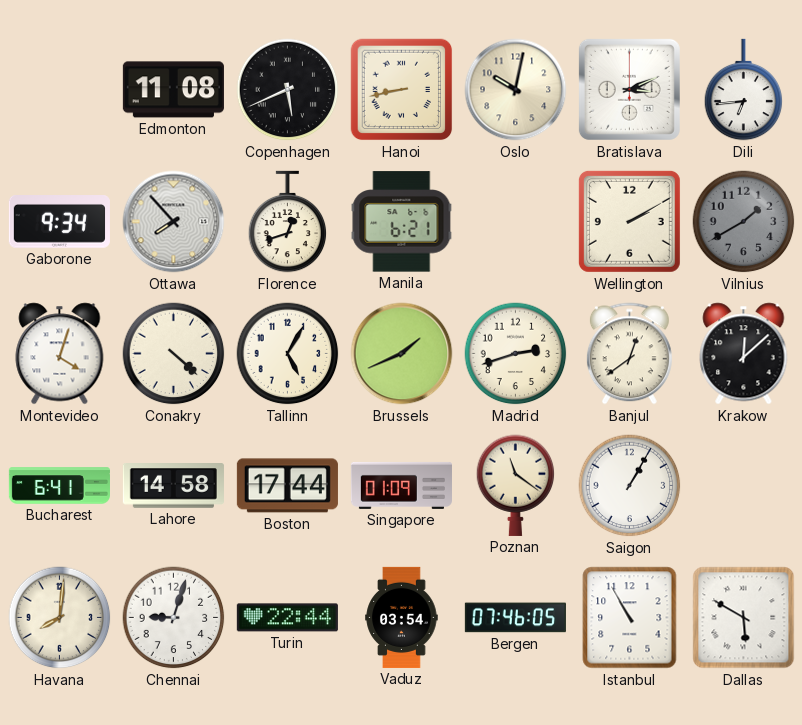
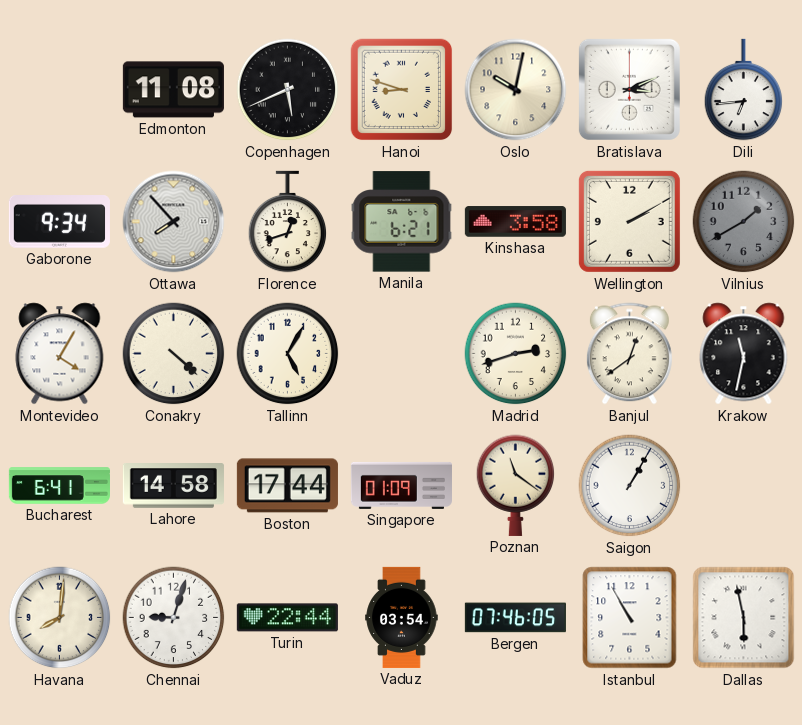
Hanoi: 8:43 -> 8:48 (402, 90)
Kinshasa: none -> 3:58 (515, 222)
Montevideo: 4:03 -> 4:05 (60, 354)
Brussels: 1:41 -> none (402, 354)
Krakow: 12:08 -> 11:32 (744, 354)
Dallas: 5:50 -> 5:58 (744, 618)
